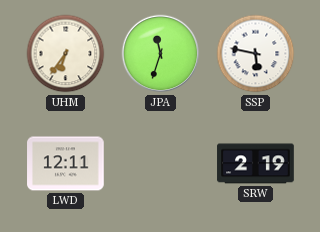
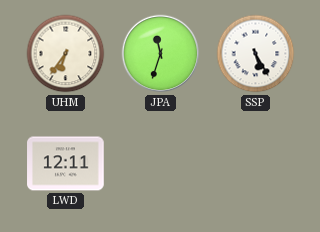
SSP: 5:47 -> 5:25 (256, 54)
SRW: 2:19 -> none (256, 164)
